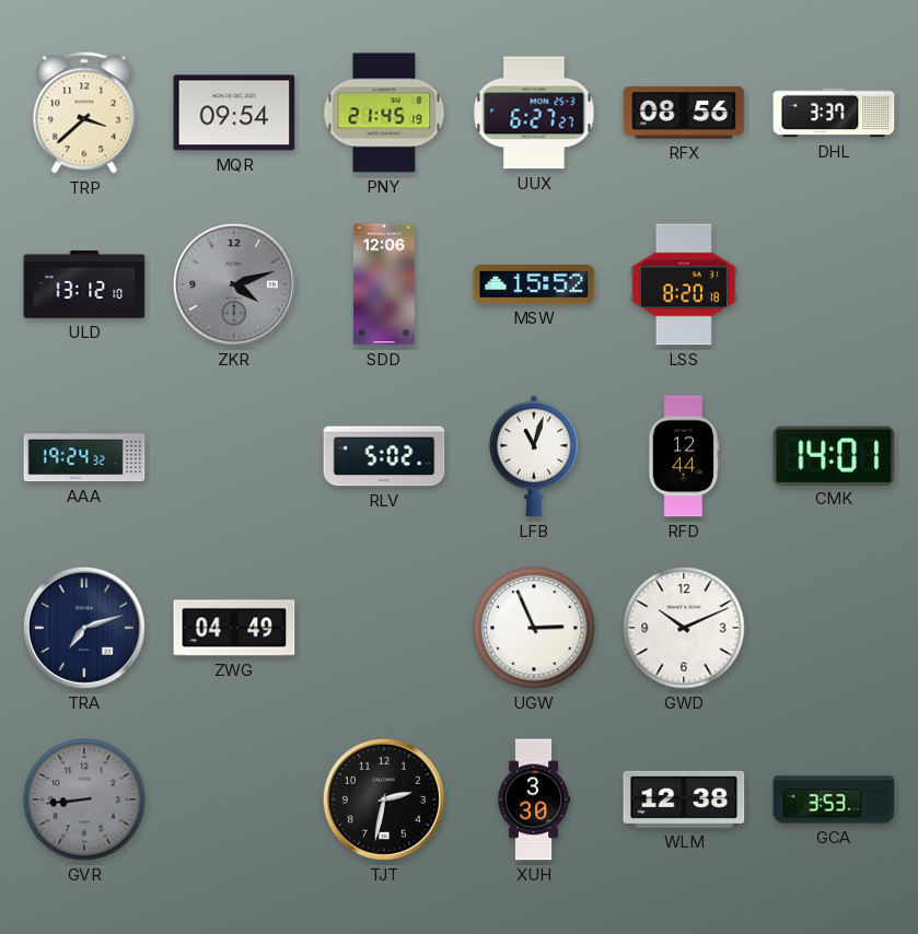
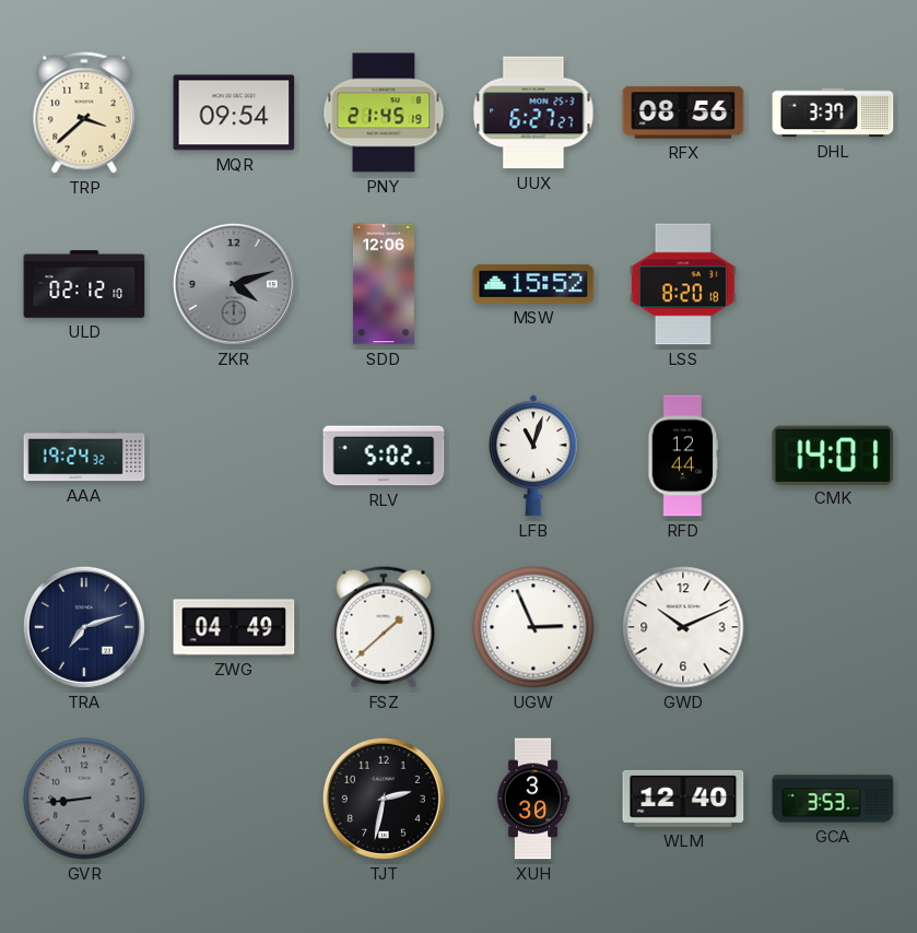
ULD: 13:12 -> 02:12 (84, 284)
FSZ: none -> 1:38 (384, 627)
WLM: 12:38 -> 12:40 (683, 799)
